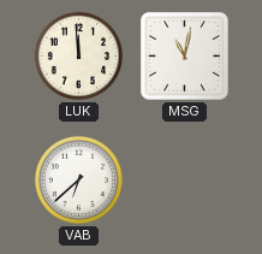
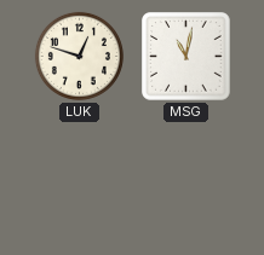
LUK: 11:59 -> 12:48 (79, 56)
VAB: 6:38 -> none (78, 179)
